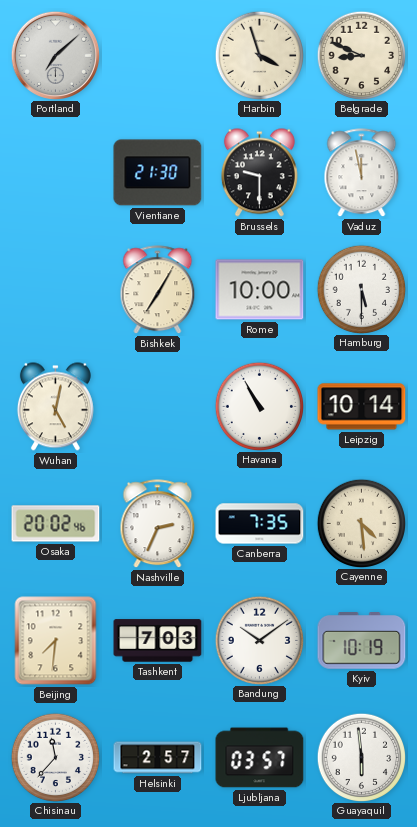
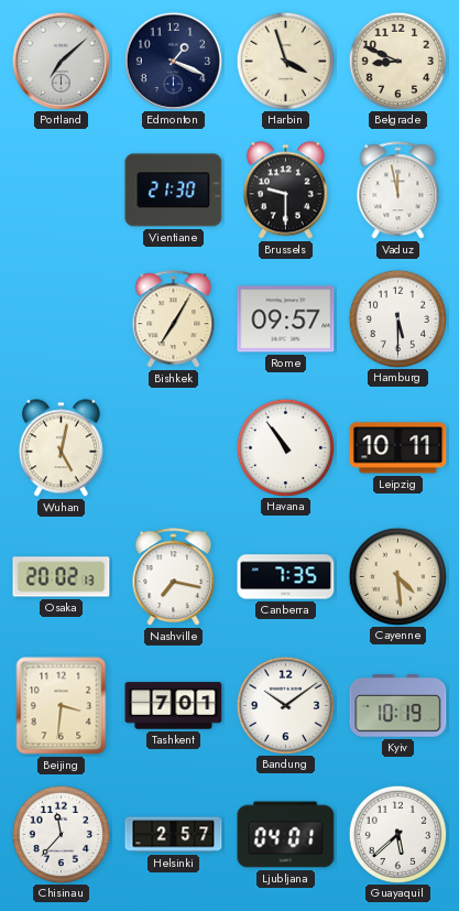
Edmonton: none -> 1:19 (173, 61)
Rome: 10:00 -> 09:57 (286, 319)
Havana: 10:55 -> 10:54 (285, 447)
Leipzig: 10:14 -> 10:11 (398, 448)
Osaka: 20:02:46 -> 20:02:13 (62, 577)
Nashville: 2:34 -> 7:17 (174, 577)
Beijing: 7:31 -> 3:31 (62, 706)
Tashkent: 7:03 -> 7:01 (174, 706)
Ljubljana: 03:57 -> 04:01 (286, 835)
Guayaquil: 5:59 -> 5:38 (397, 834)
